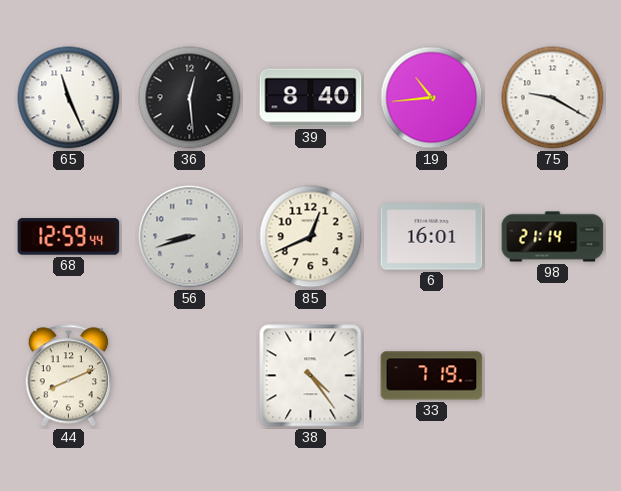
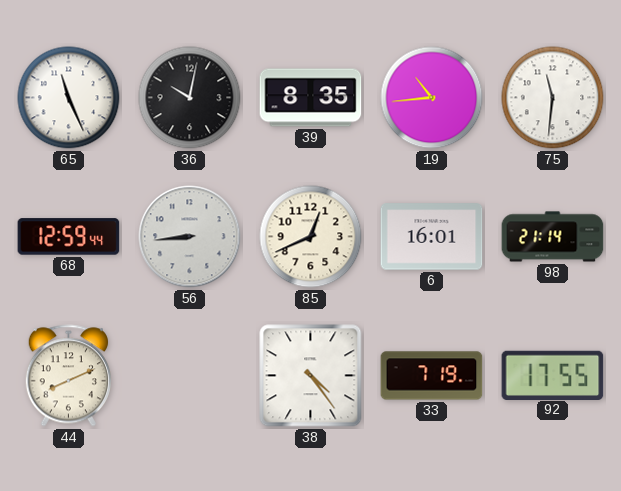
36: 12:29 -> 10:02 (190, 98)
39: 8:40 -> 8:35 (311, 98)
75: 9:20 -> 11:31 (553, 98)
56: 8:42 -> 8:44 (190, 237)
92: none -> 17:55 (553, 375)
